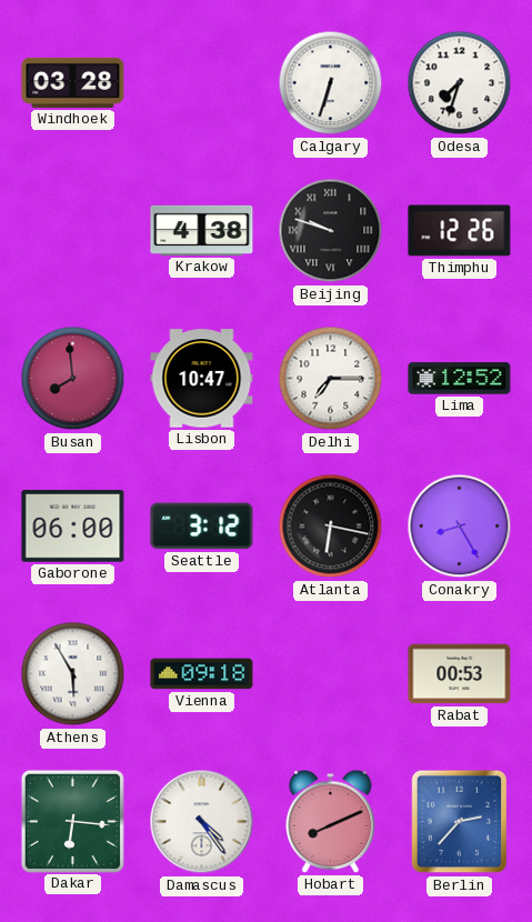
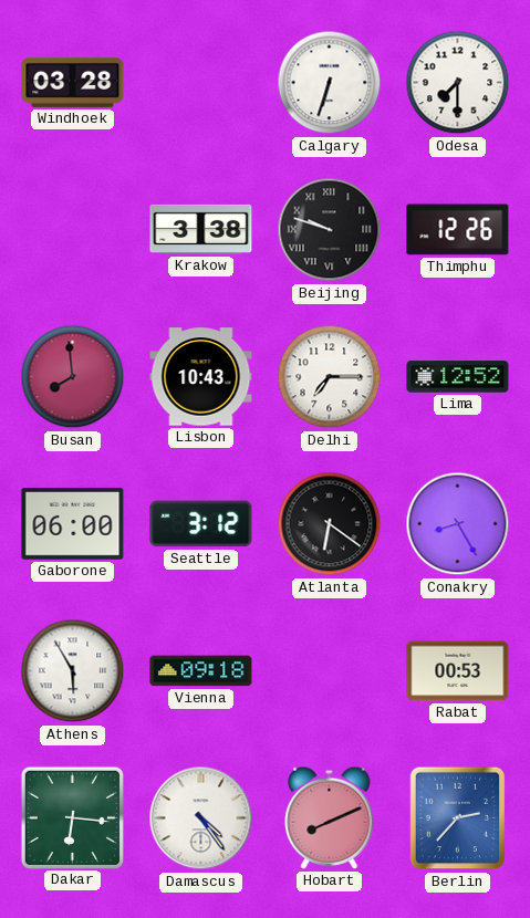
Odesa: 7:33 -> 7:30 (458, 83)
Krakow: 4:38 -> 3:38 (201, 229)
Lisbon: 10:47 -> 10:43 (201, 377)
Atlanta: 6:17 -> 6:21 (330, 524)
